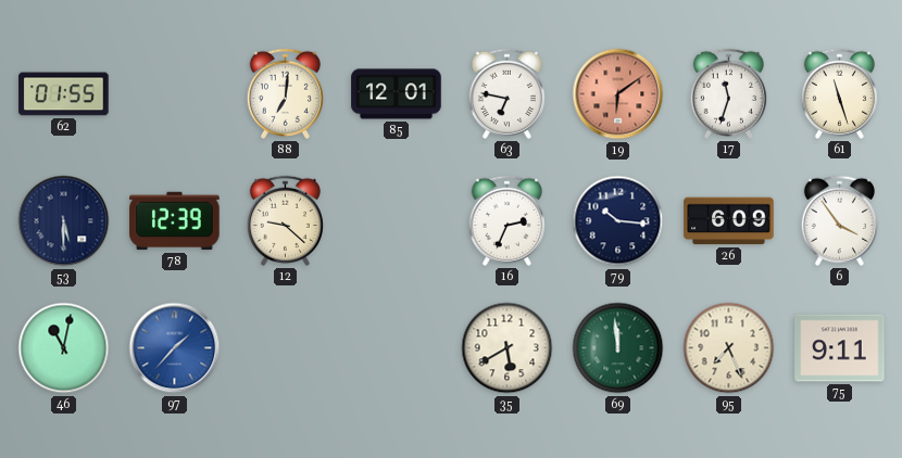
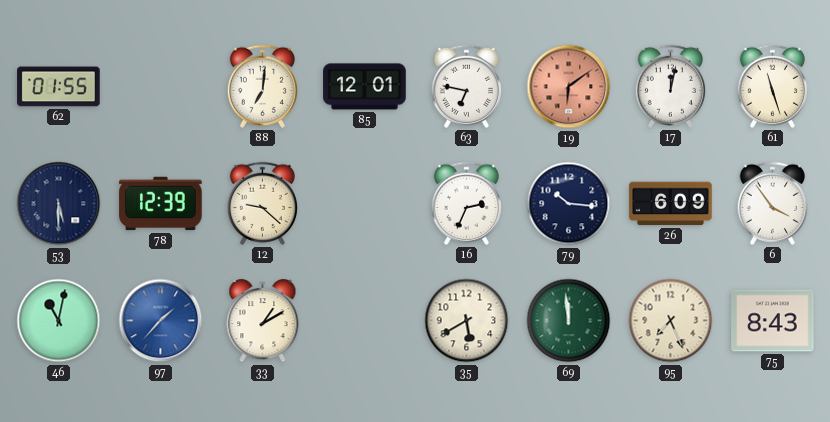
17: 11:33 -> 12:02 (670, 86)
33: none -> 1:10 (263, 321)
75: 9:11 -> 8:43 (773, 321)
